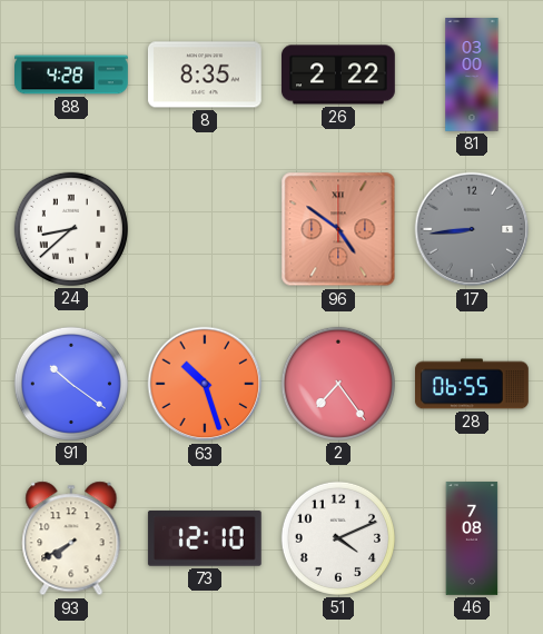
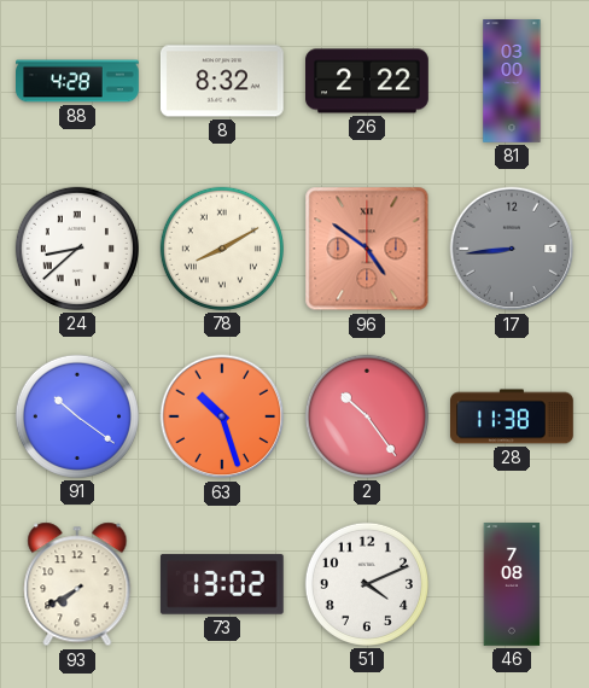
8: 8:35 -> 8:32 (222, 81)
78: none -> 8:10 (222, 249)
2: 7:24 -> 10:24 (367, 416)
28: 06:55 -> 11:38 (513, 416)
73: 12:10 -> 13:02 (222, 584)
